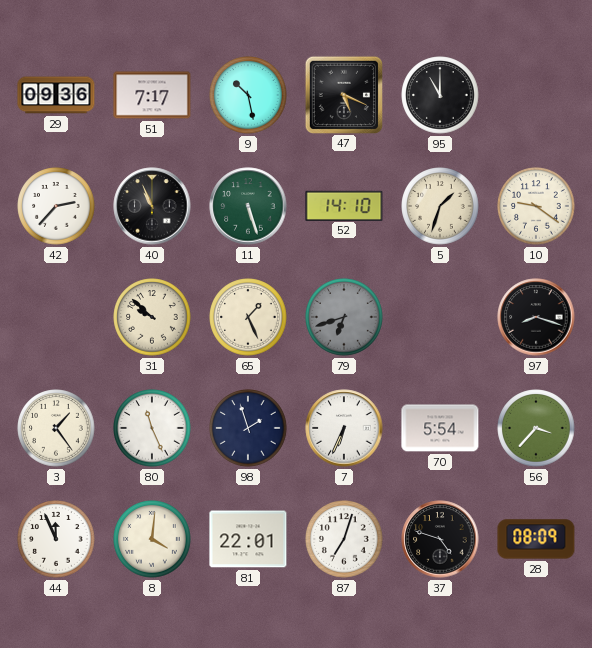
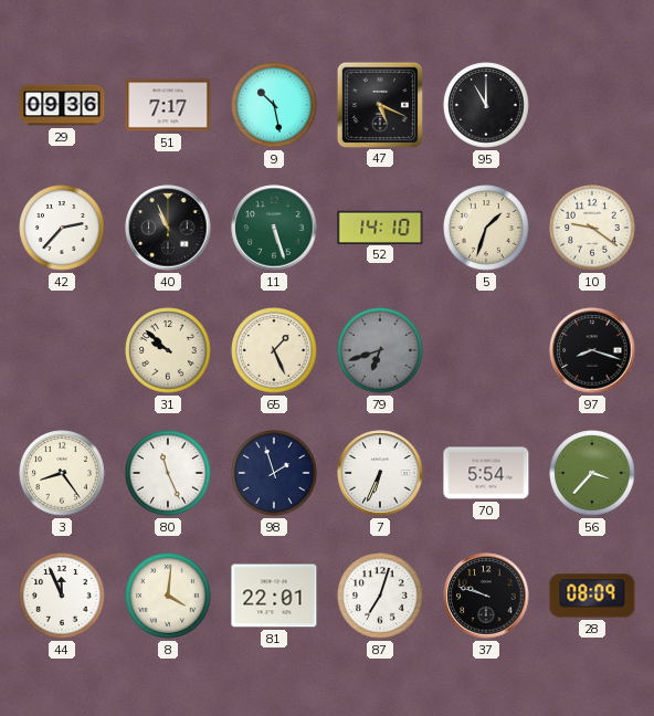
3: 1:24 -> 8:24 (62, 473)
37: 4:48 -> 9:48 (486, 596)
